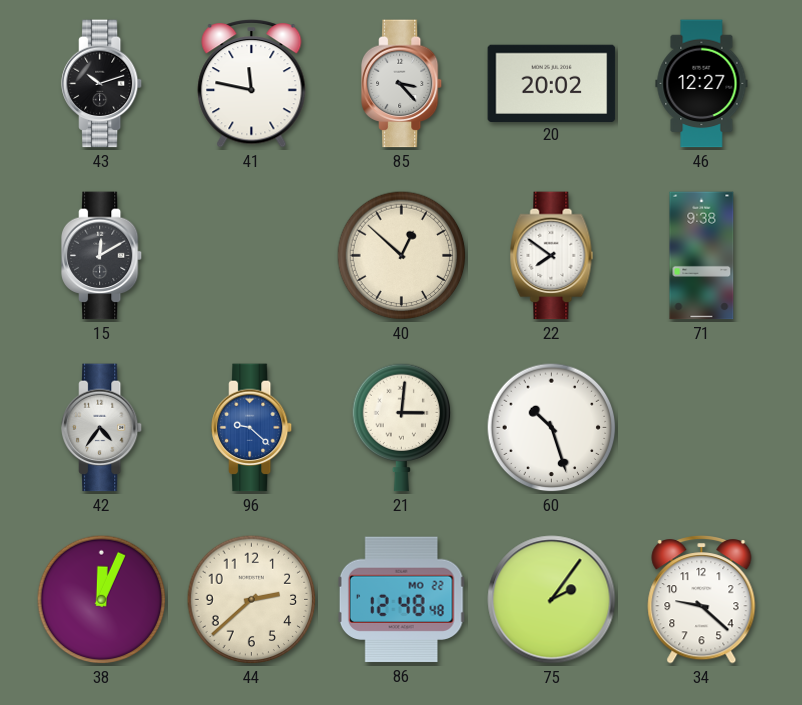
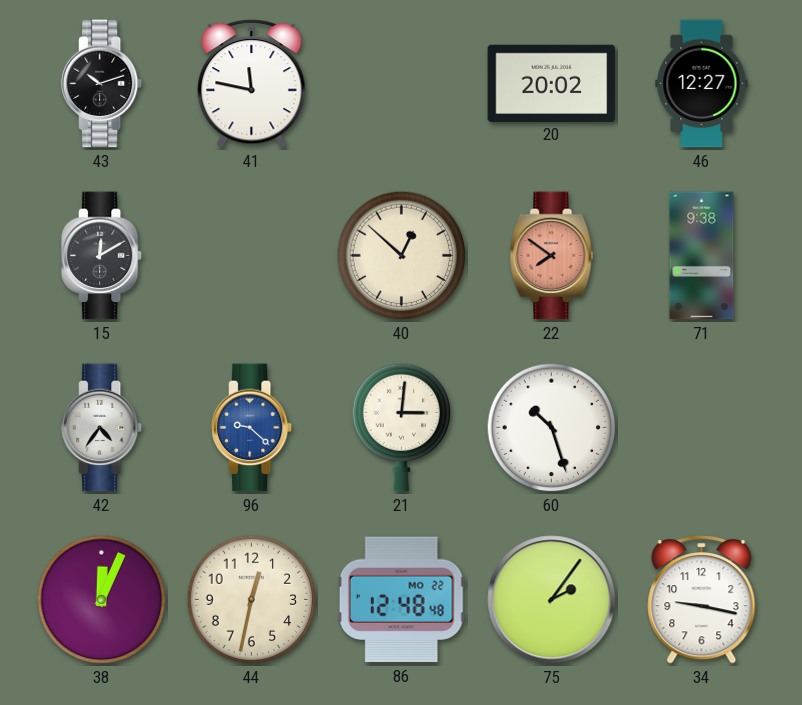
85: 3:23 -> none (402, 84)
22 dial: white -> salmon (552, 256)
44: 2:38 -> 12:32 (252, 600)
34: 9:22 -> 9:17 (702, 600)
